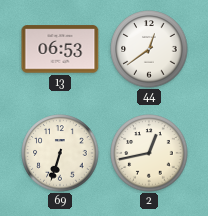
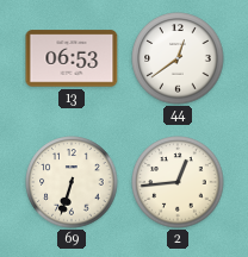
2: 12:43 -> 12:44 (178, 182)
